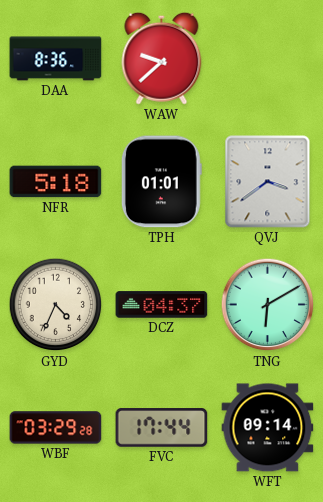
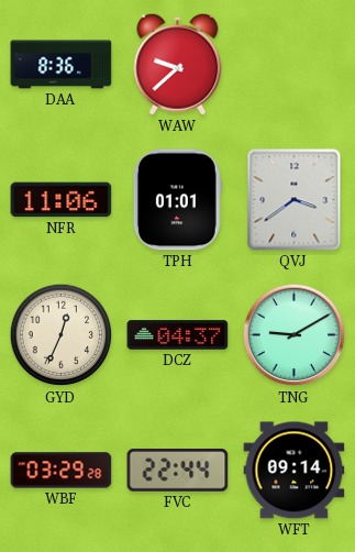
NFR: 5:18 -> 11:06 (62, 200)
GYD: 4:34 -> 12:34 (62, 335)
TNG: 6:10 -> 9:10 (295, 335)
FVC: 17:44 -> 22:44 (178, 471)
